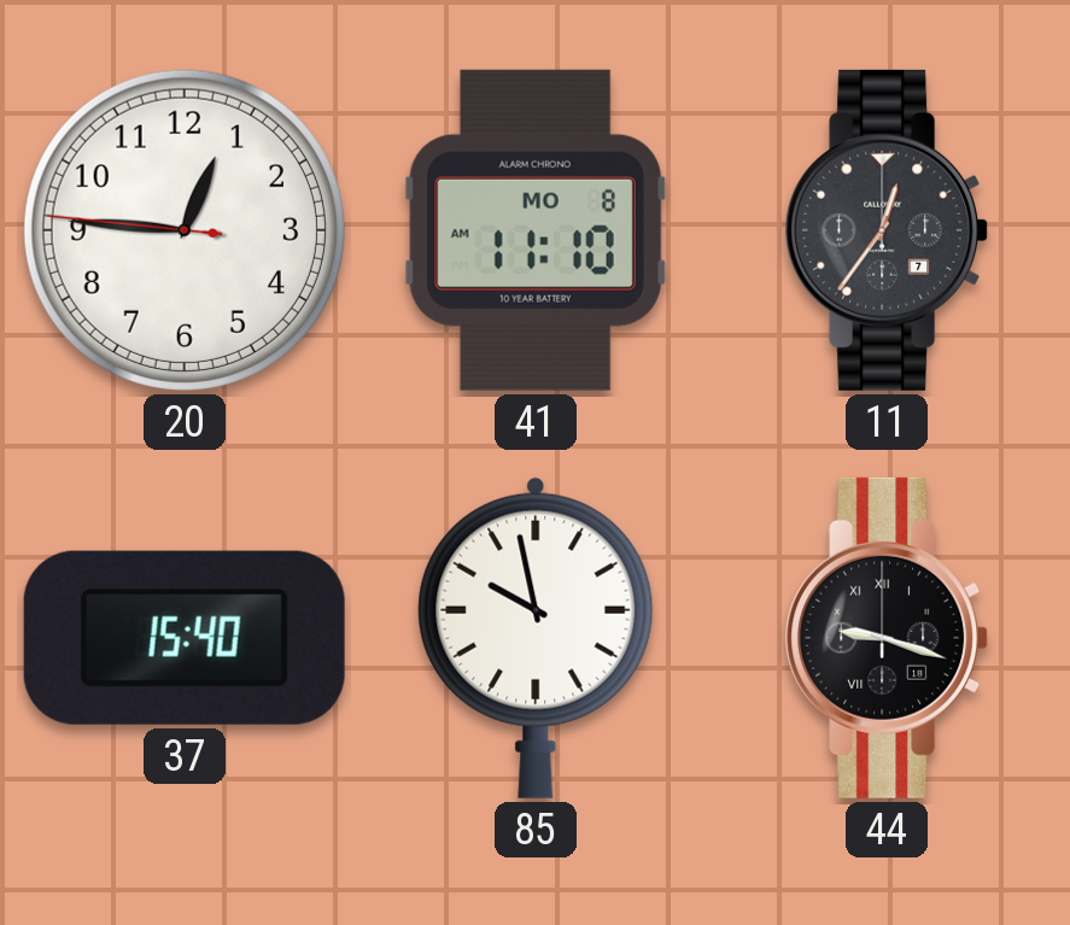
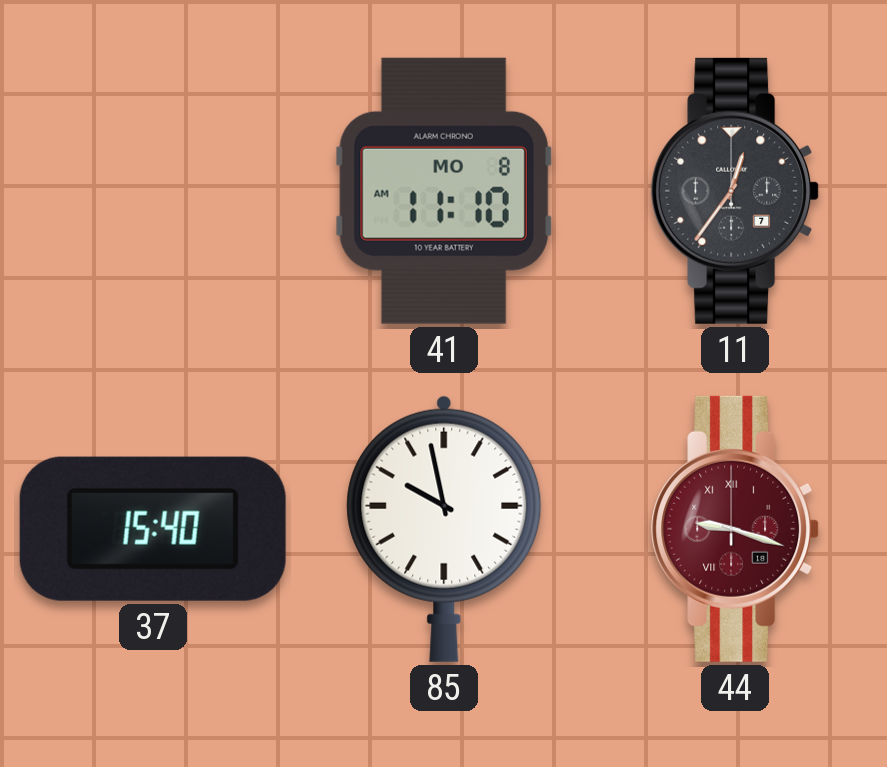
20: 12:45 -> none (185, 230)
44 dial: black -> burgundy (735, 529)
